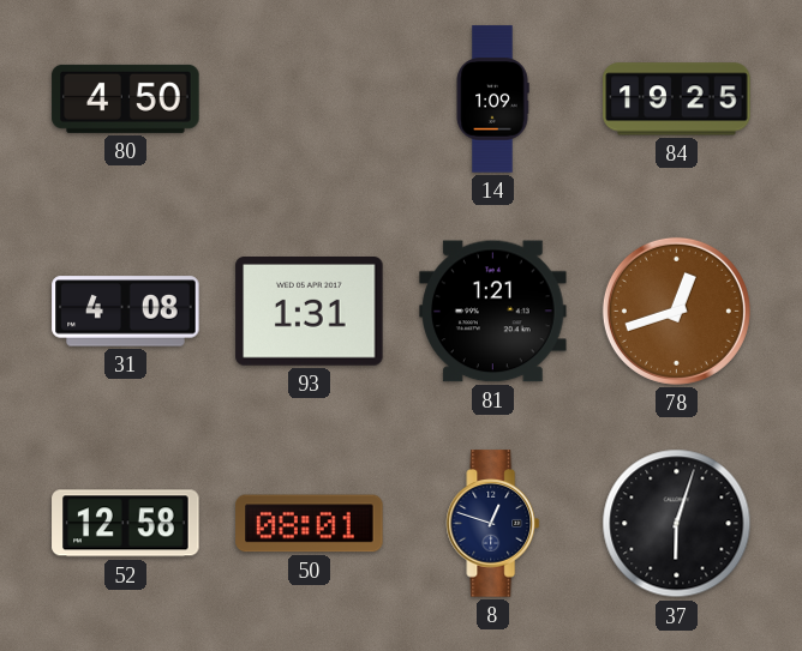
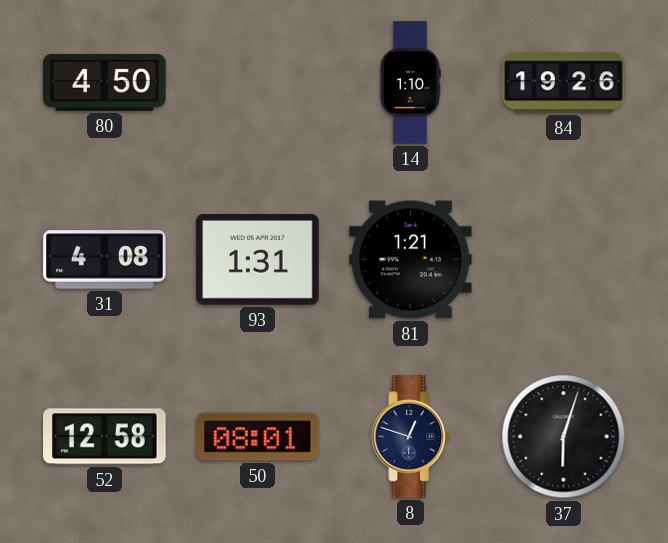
14: 1:09 -> 1:10 (410, 83)
84: 19:25 -> 19:26 (564, 83)
78: 12:42 -> none (676, 311)
